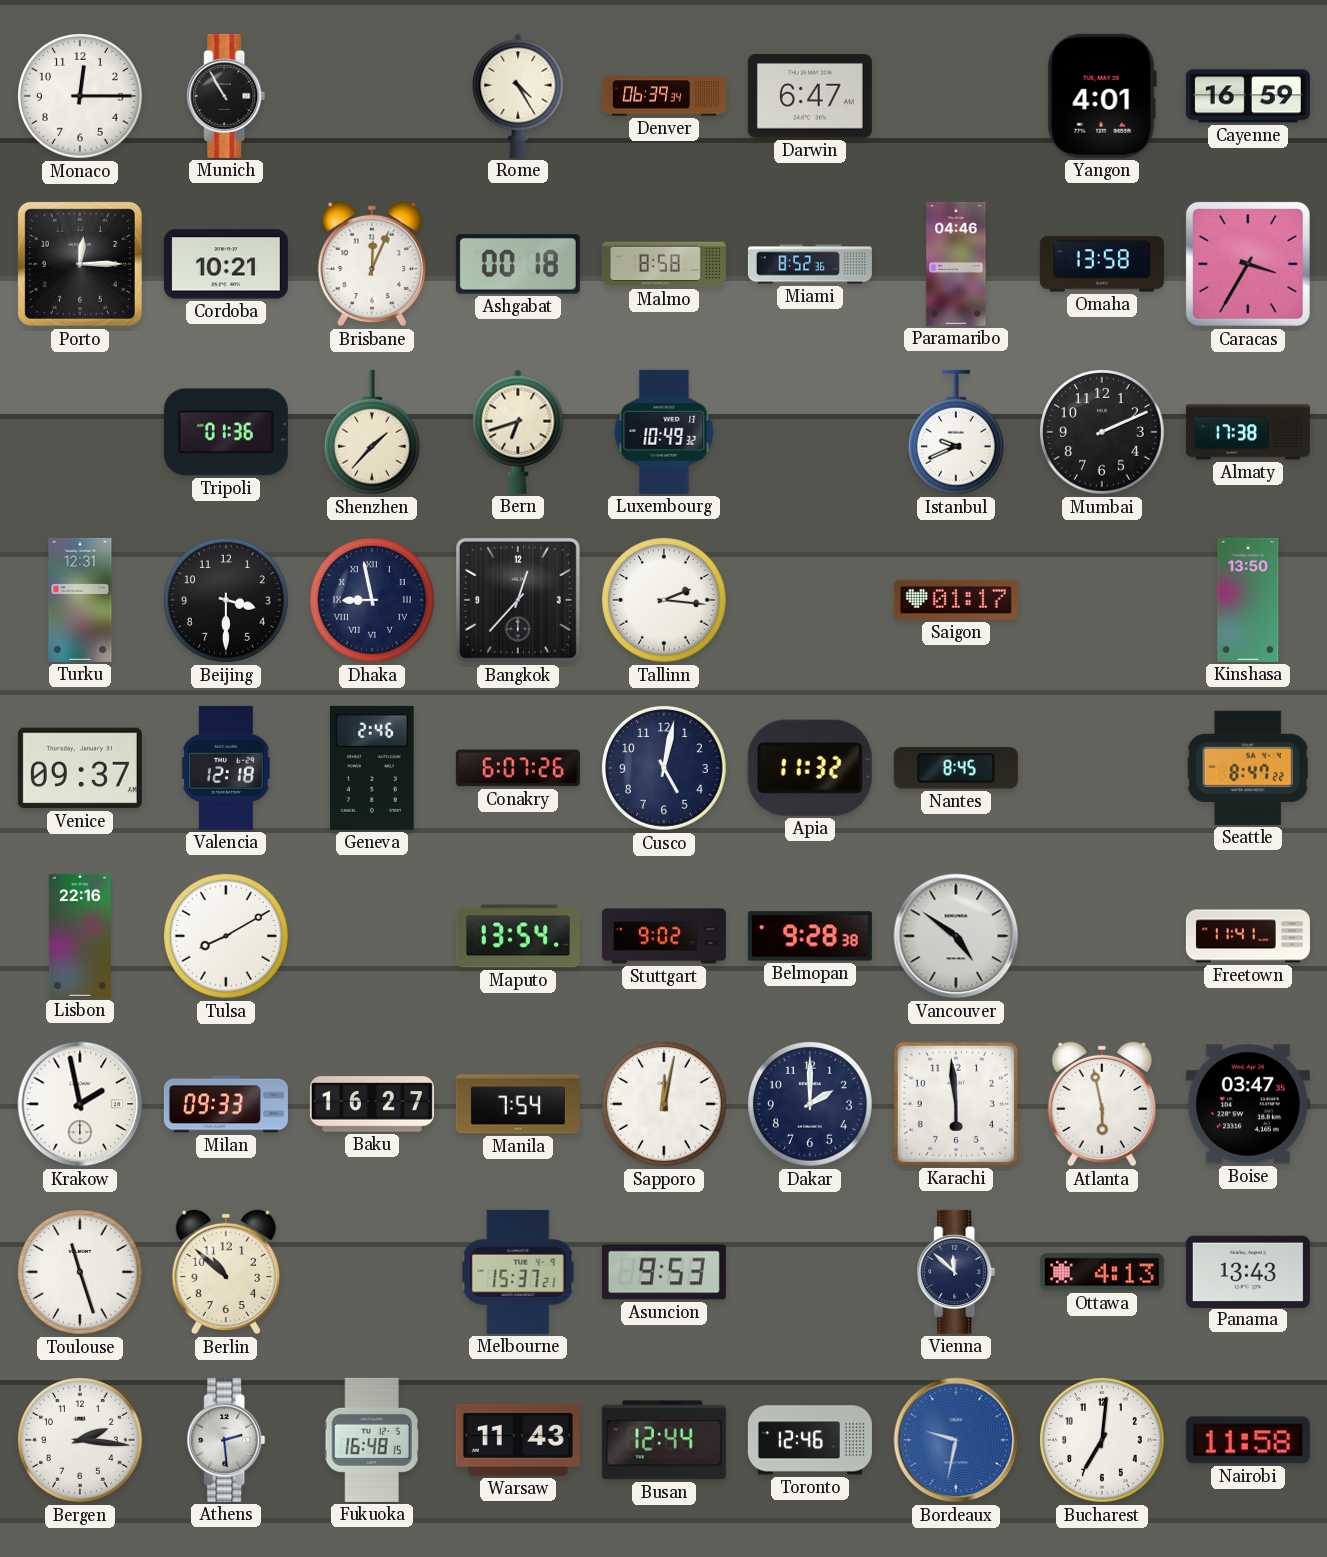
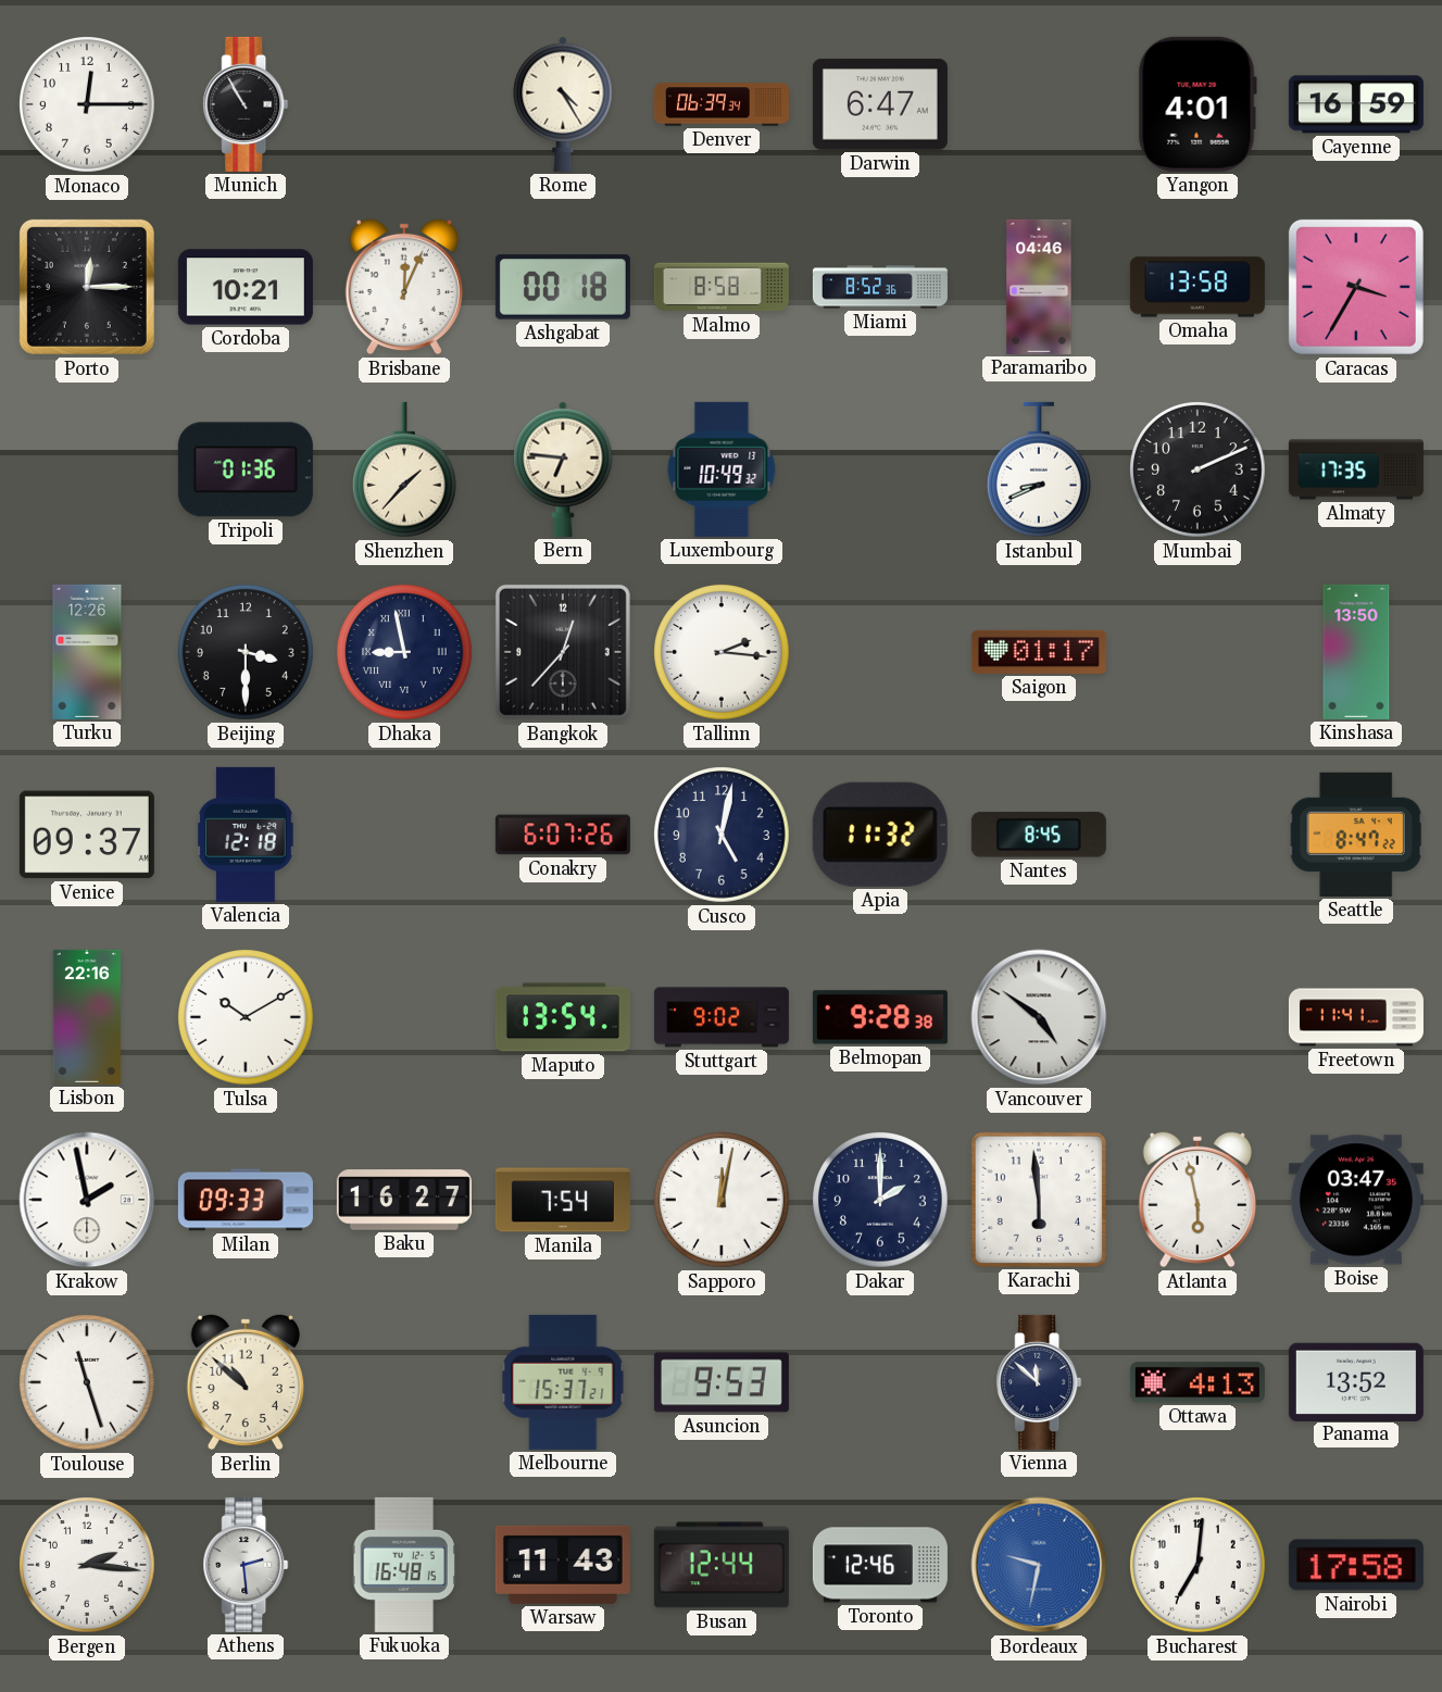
Bern: 6:42 -> 6:46 (563, 469)
Istanbul: 9:41 -> 8:41 (1039, 469)
Almaty: 17:38 -> 17:35 (1356, 469)
Turku: 12:31 -> 12:26 (87, 652)
Geneva: 2:46 -> none (373, 768)
Tulsa: 8:10 -> 10:10 (247, 1018)
Panama: 13:43 -> 13:52 (1356, 1381)
Nairobi: 11:58 -> 17:58 (1356, 1565)
